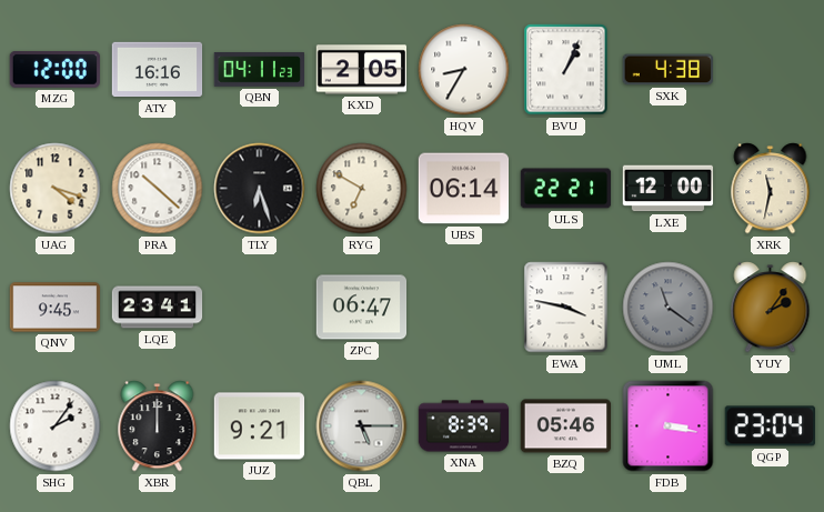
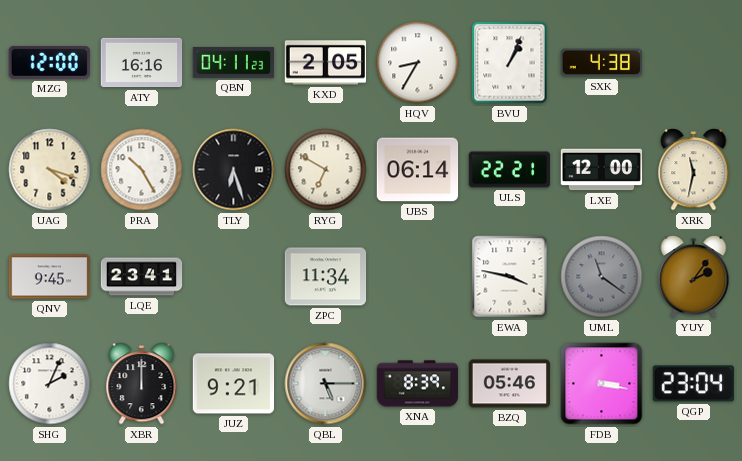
PRA: 10:22 -> 10:25 (142, 170)
ZPC: 06:47 -> 11:34 (326, 277)
SHG: 2:06 -> 2:04 (50, 384)
